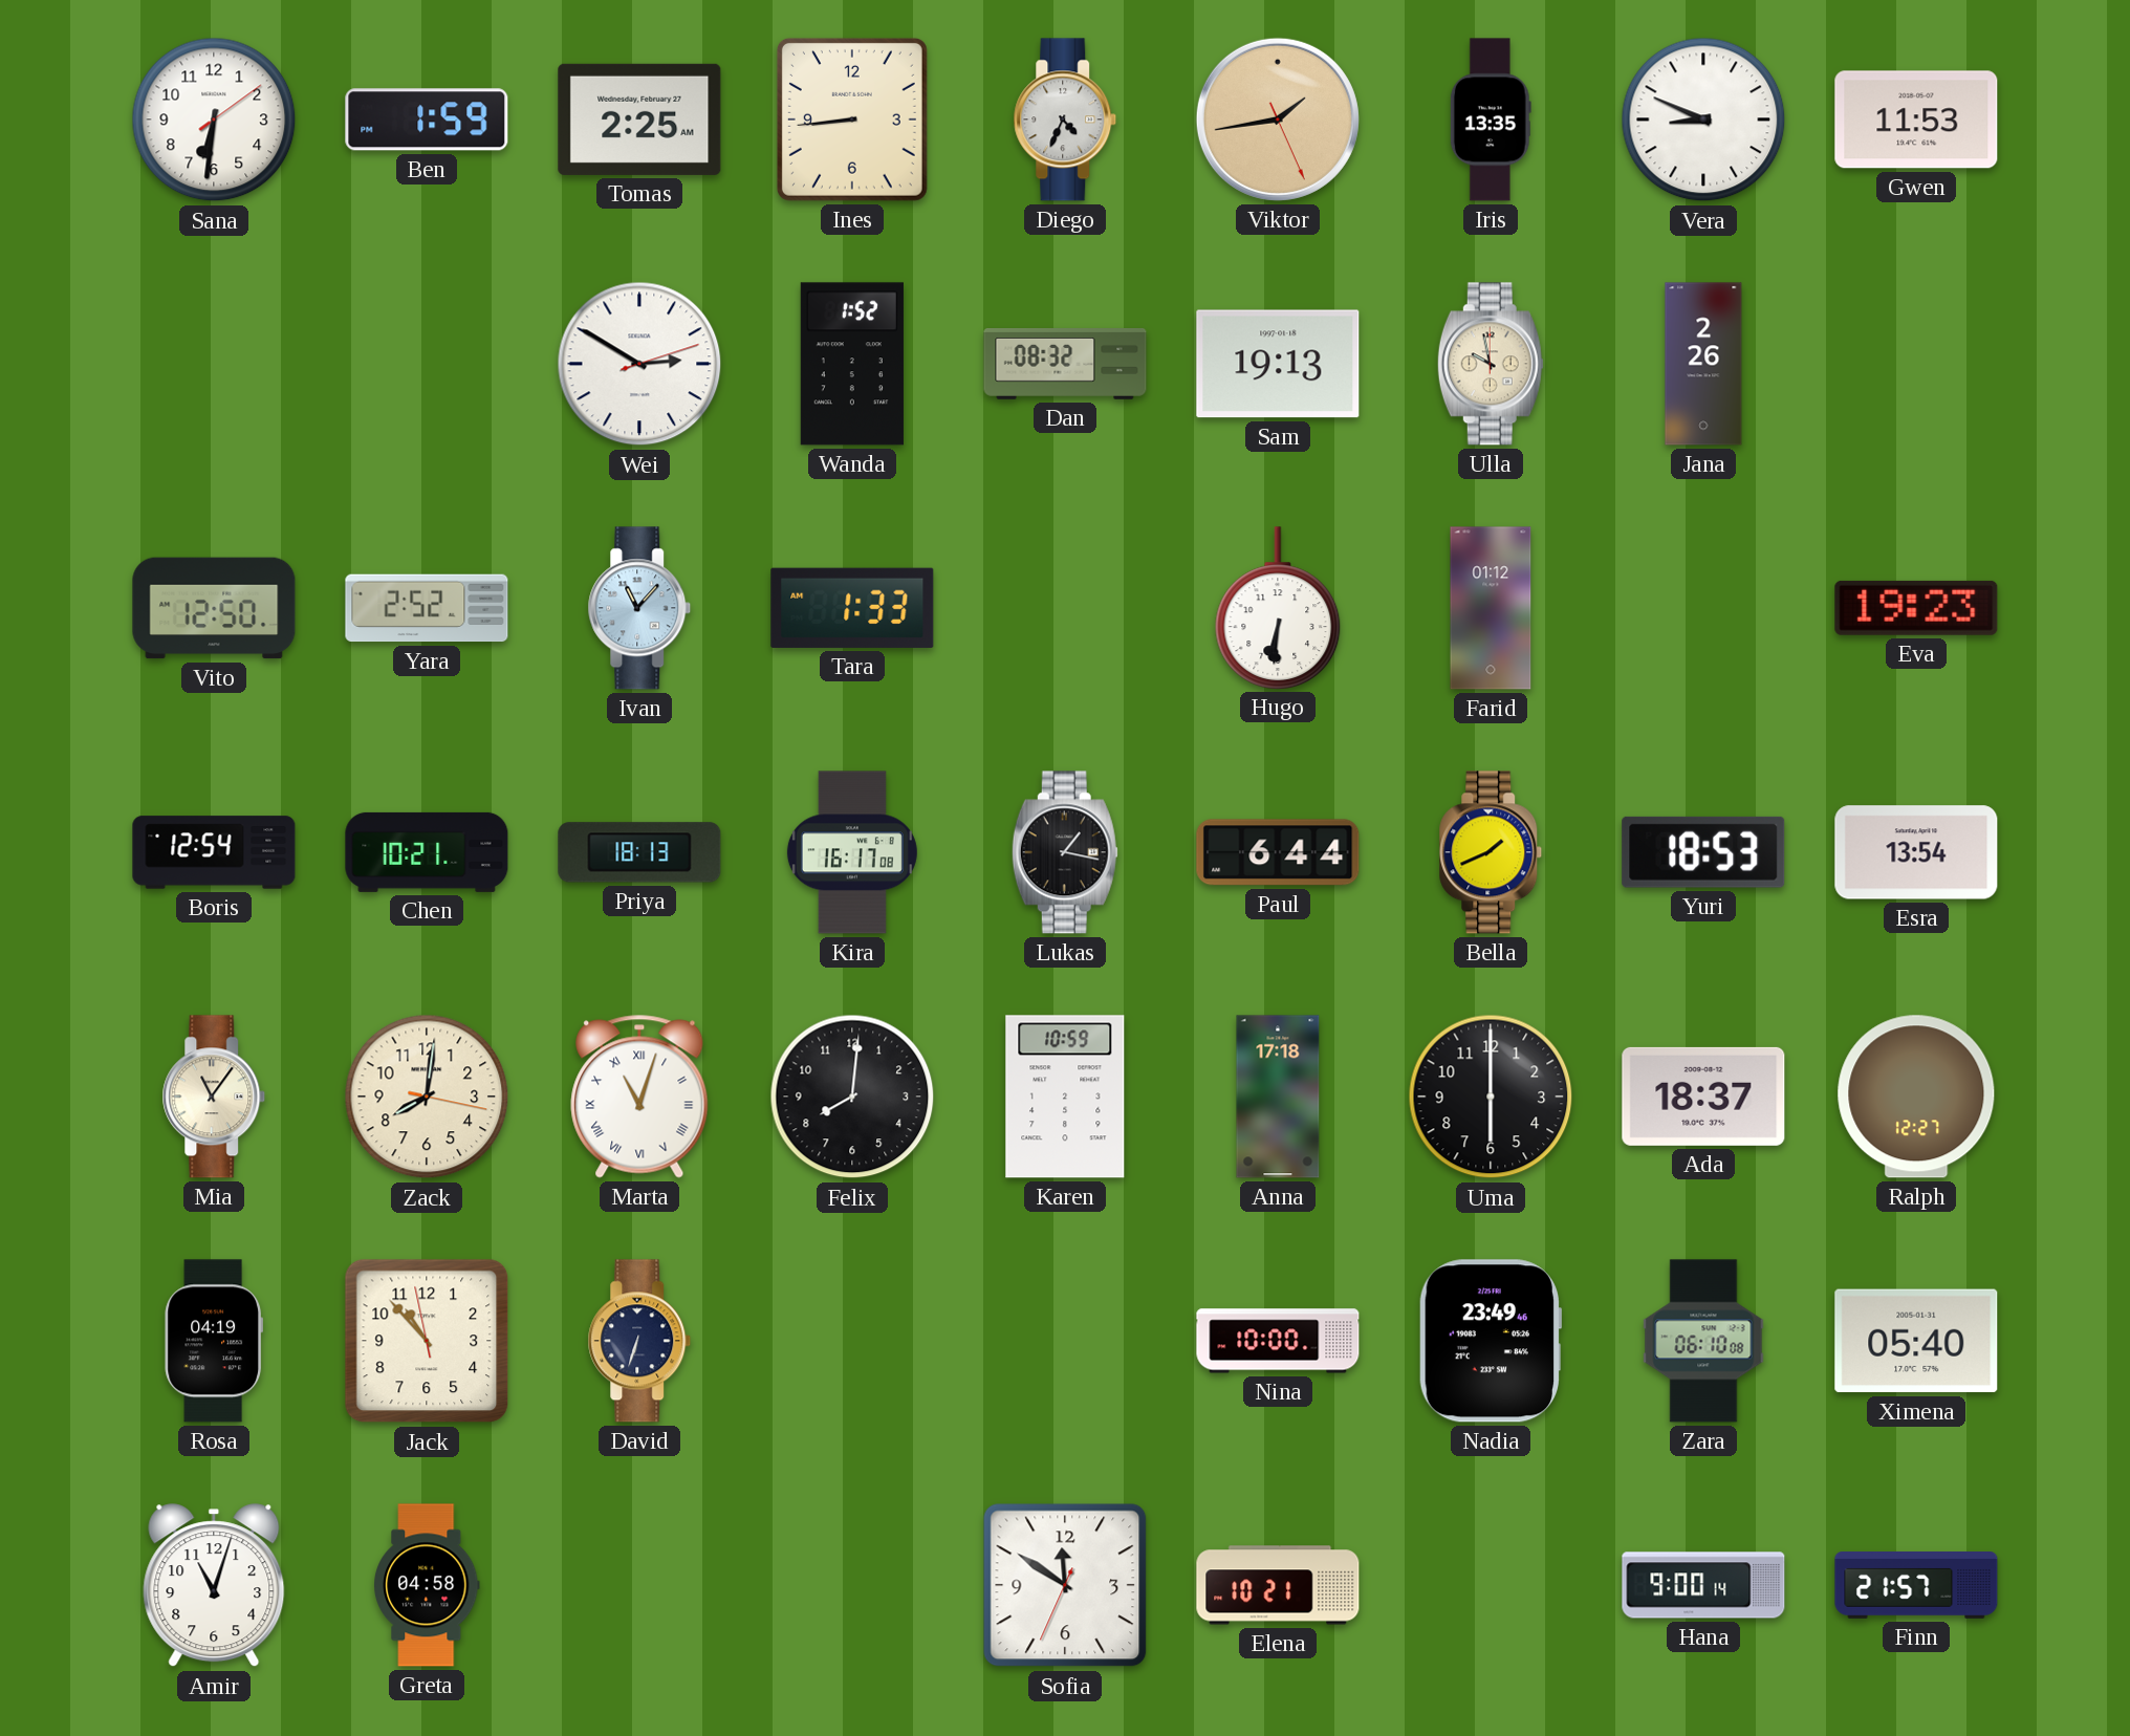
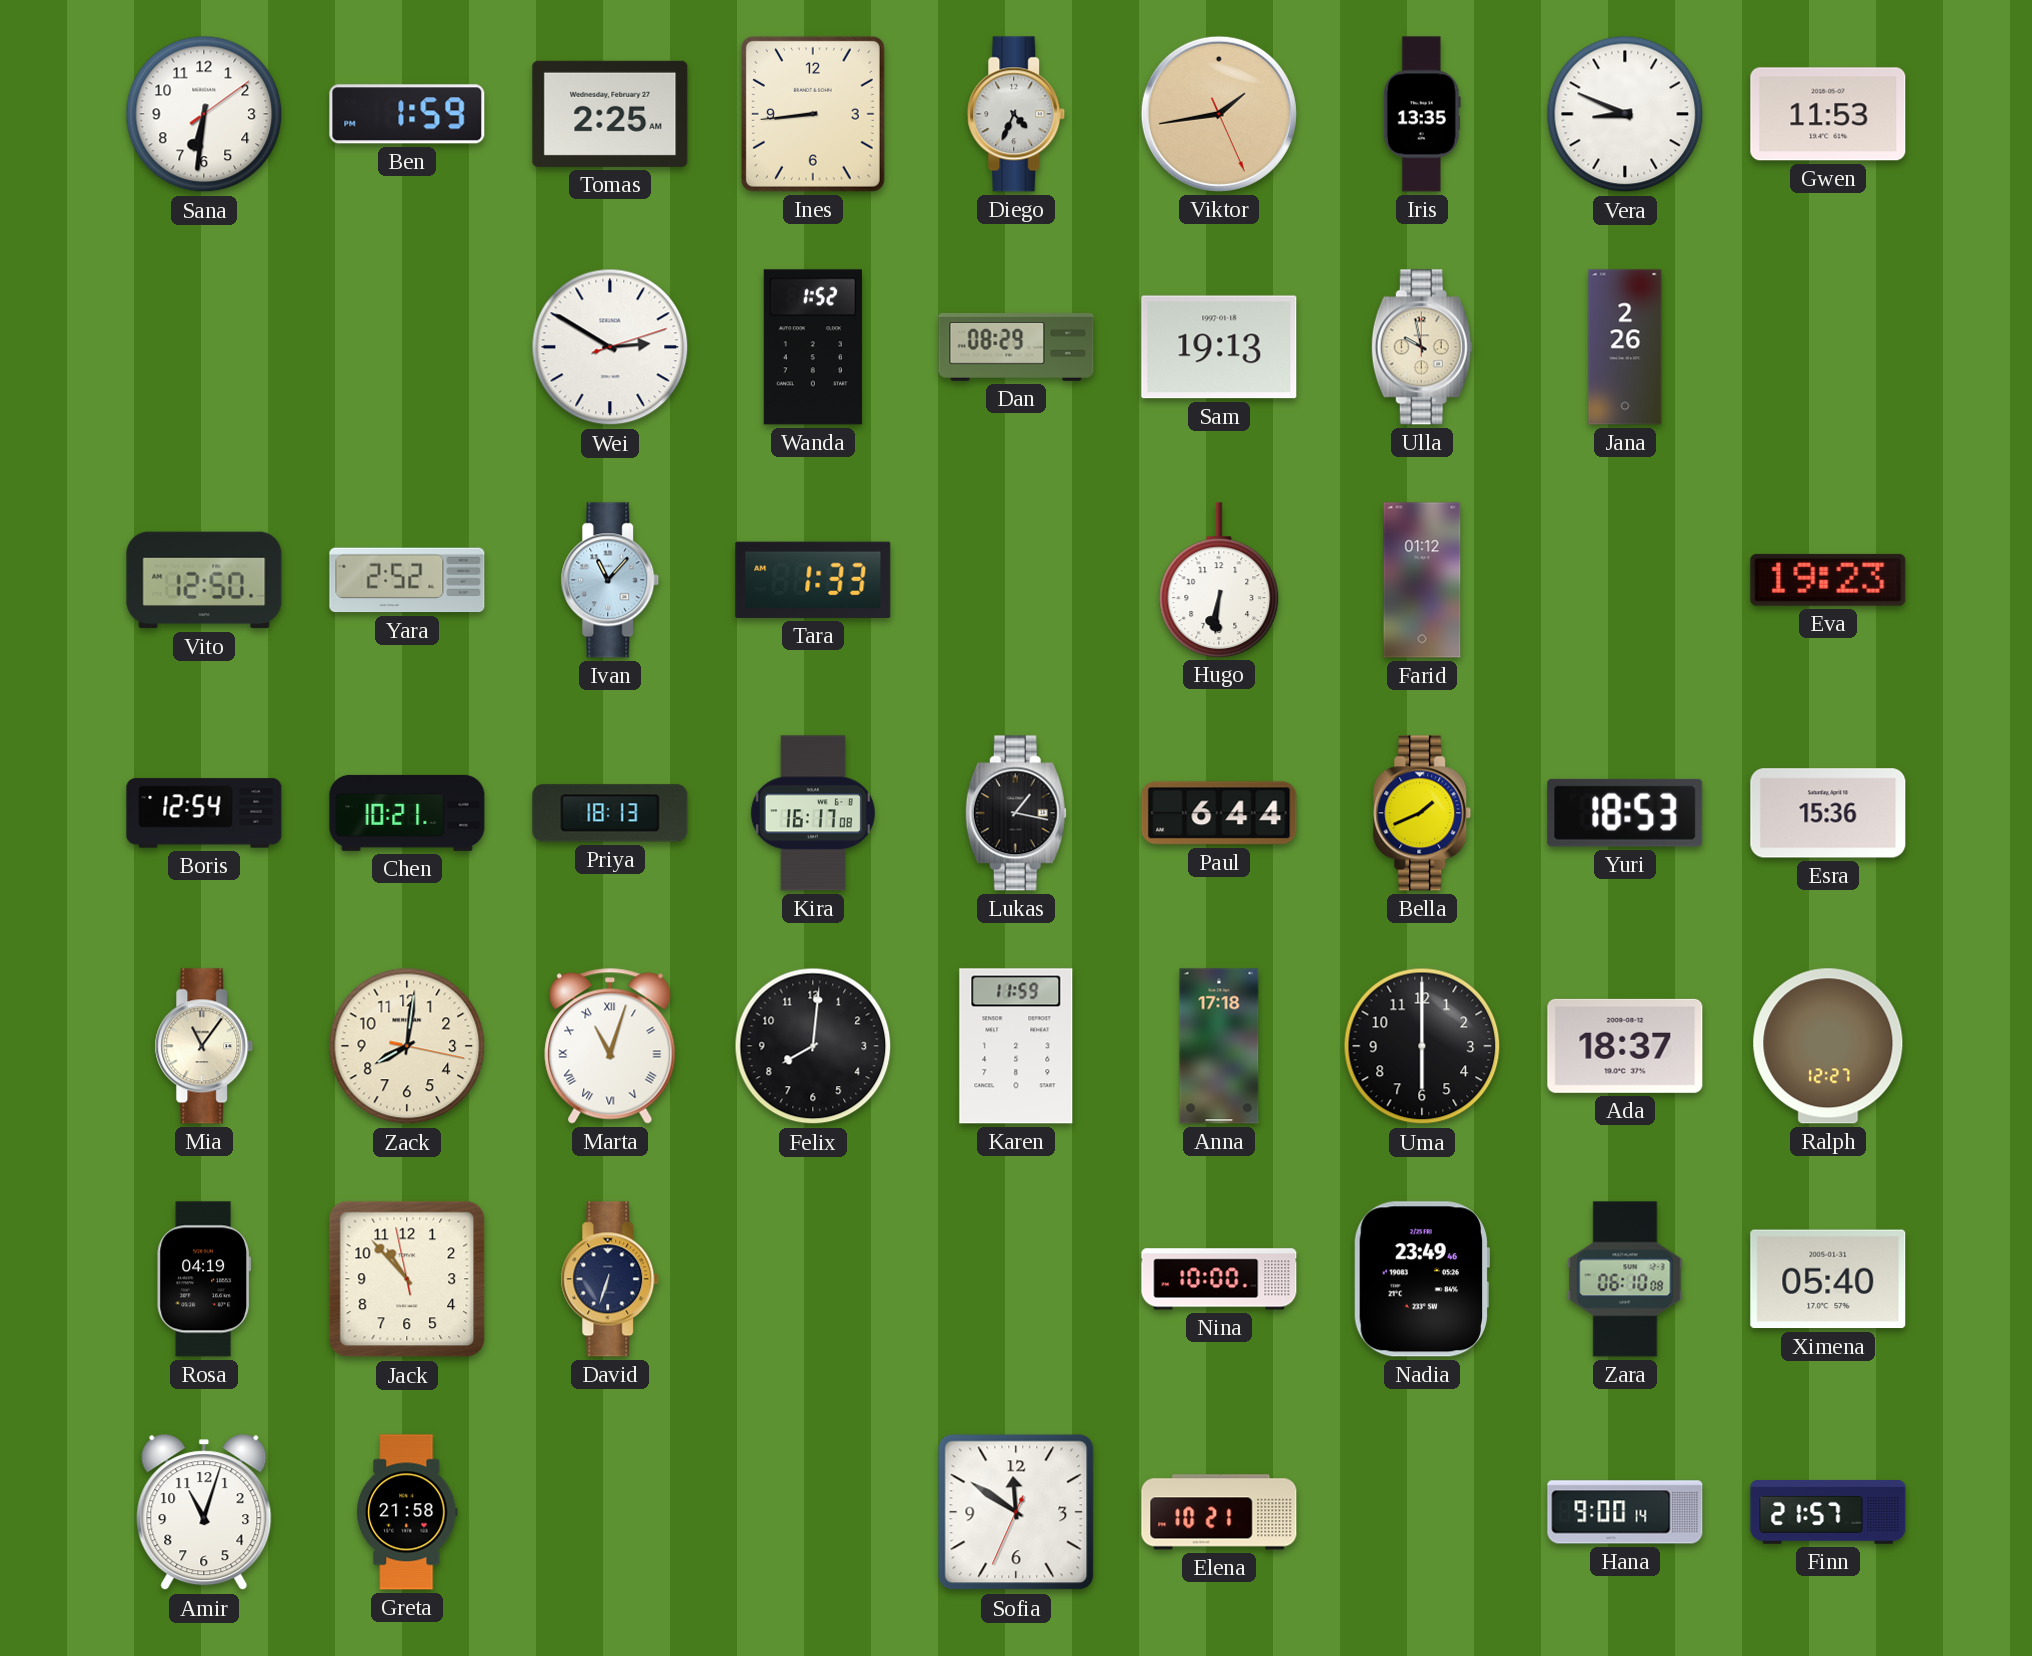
Dan: 08:32 -> 08:29 (1016, 348)
Esra: 13:54 -> 15:36 (1828, 813)
Karen: 10:59 -> 11:59 (1016, 1046)
Greta: 04:58 -> 21:58 (408, 1512)
